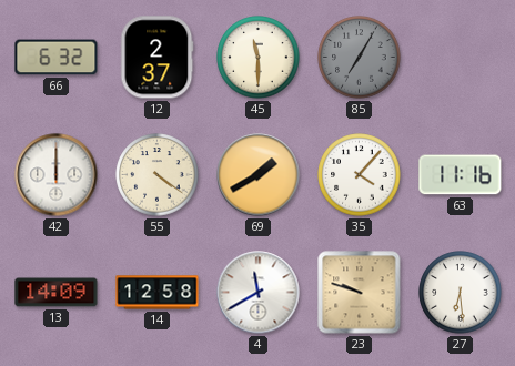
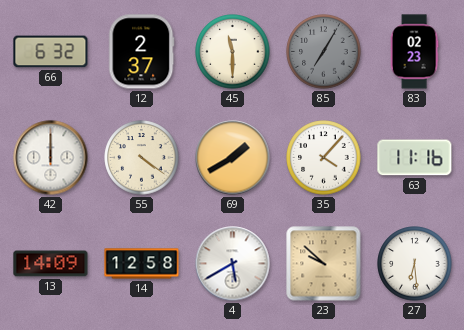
83: none -> 02:23 (414, 52)
4: 11:40 -> 5:40 (233, 264)
23: 9:48 -> 9:52 (324, 264)
